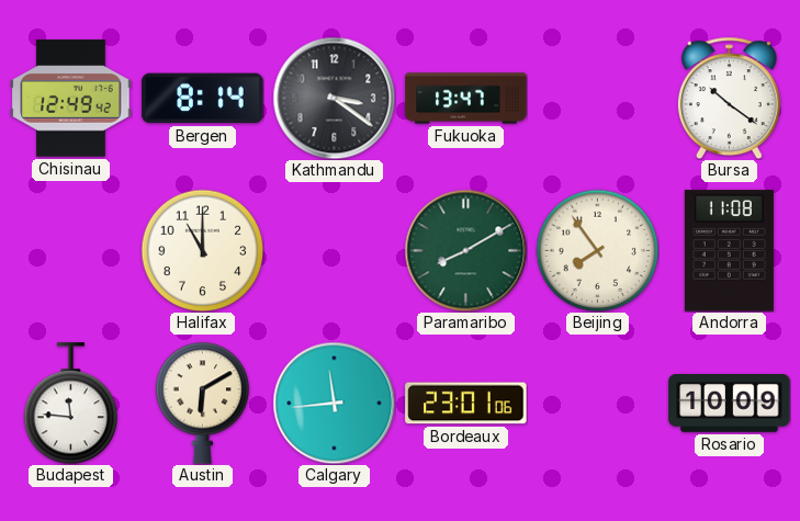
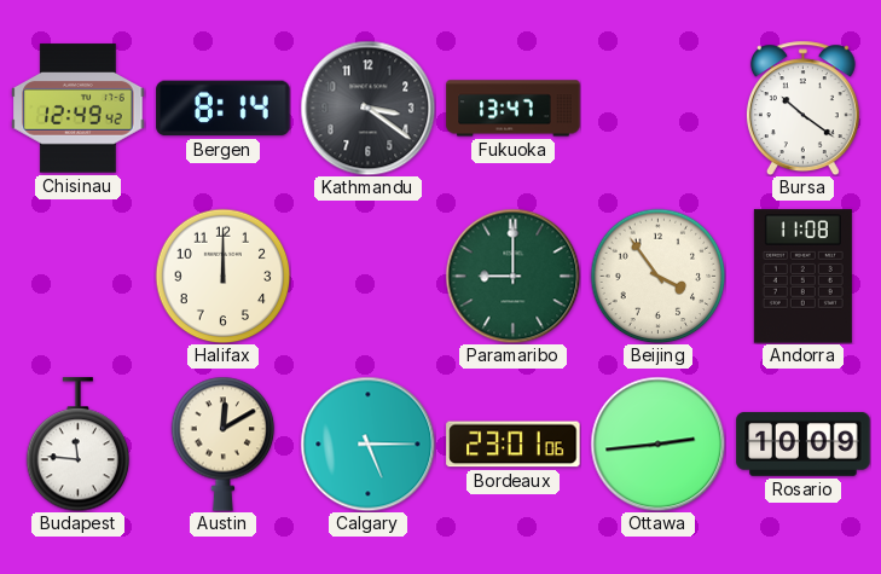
Halifax: 11:00 -> 12:00 (222, 276)
Paramaribo: 8:10 -> 9:00 (512, 276)
Beijing: 7:54 -> 3:54 (657, 276)
Austin: 6:10 -> 12:10 (224, 443)
Calgary: 11:44 -> 5:15 (367, 443)
Ottawa: none -> 2:44 (657, 443)
